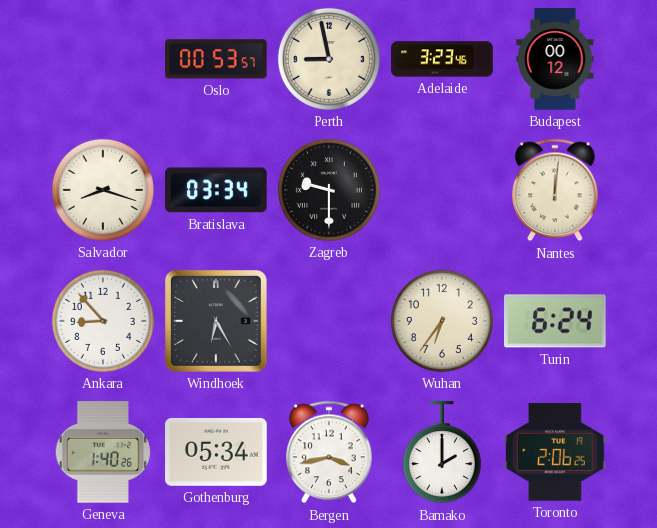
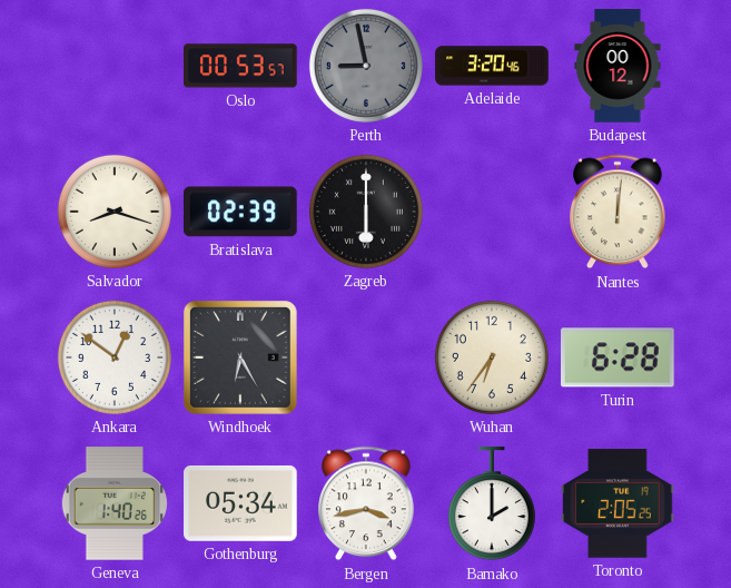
Perth dial: cream -> grey (366, 66)
Adelaide: 3:23 -> 3:20 (492, 66)
Bratislava: 03:34 -> 02:39 (241, 212)
Zagreb: 9:30 -> 6:00 (366, 212)
Ankara: 8:53 -> 12:51 (115, 357)
Turin: 6:24 -> 6:28 (619, 357)
Toronto: 2:06 -> 2:05 (618, 503)
